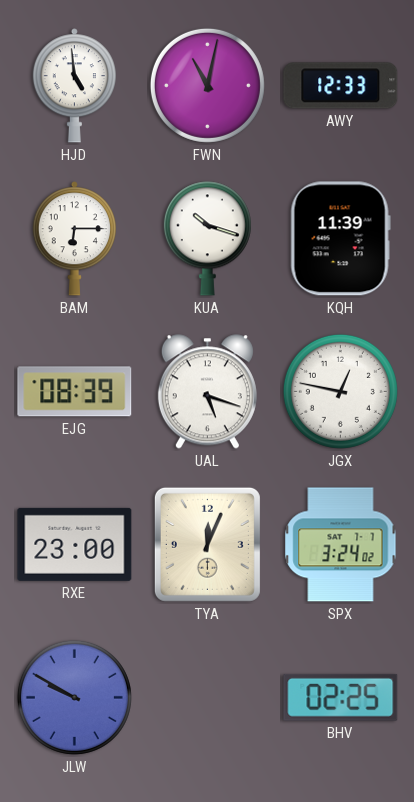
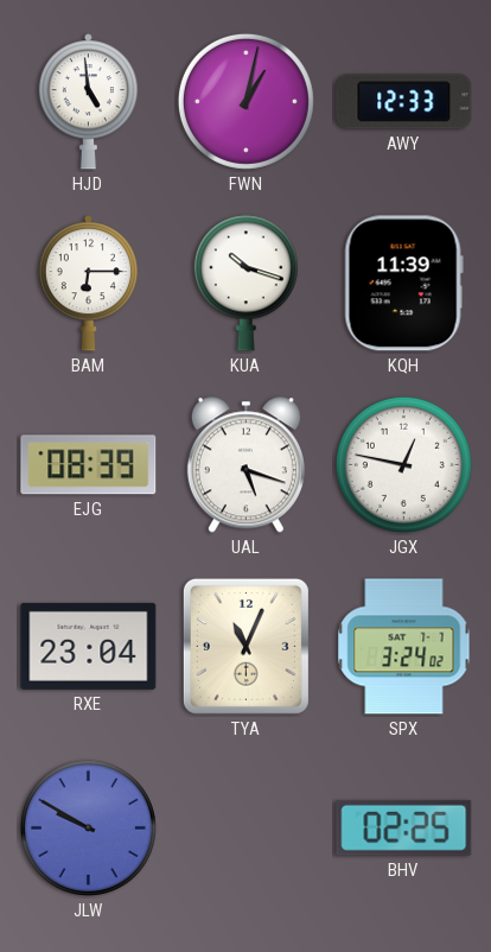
FWN: 11:02 -> 1:02 (245, 101)
RXE: 23:00 -> 23:04 (89, 646)
TYA: 12:04 -> 11:04 (245, 646)
